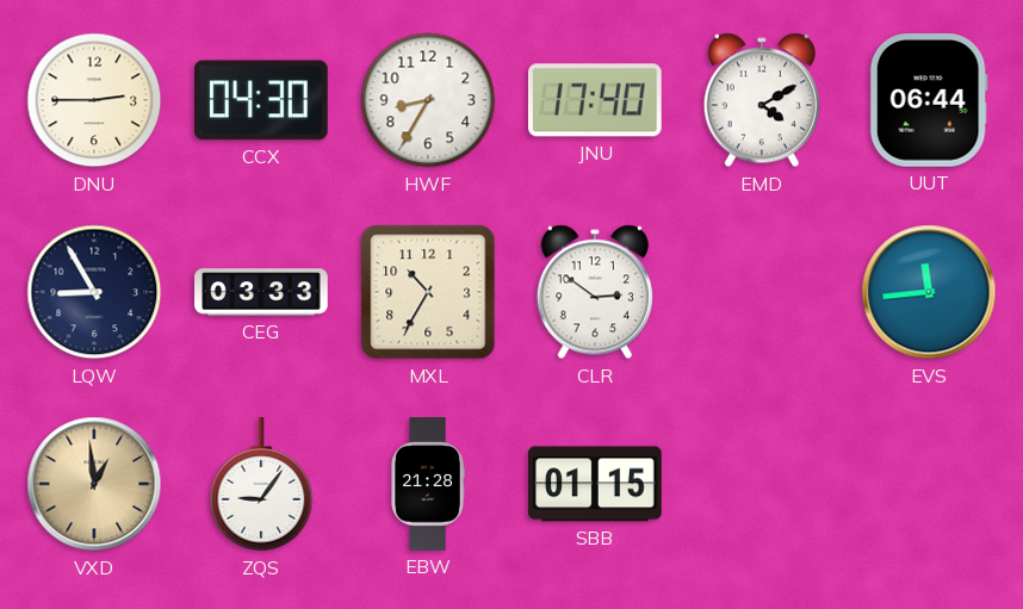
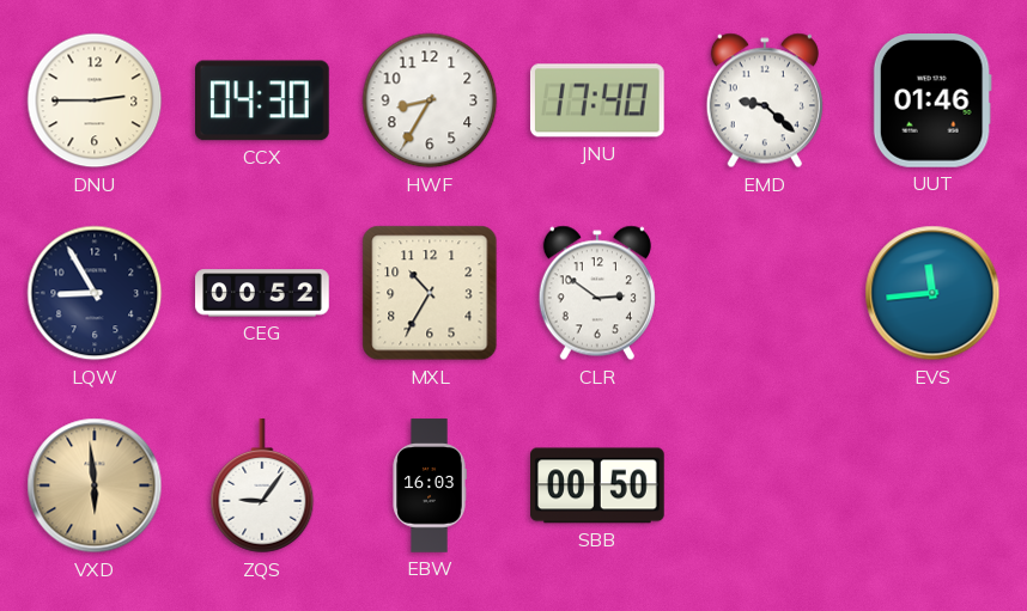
EMD: 4:10 -> 9:22 (765, 100)
UUT: 06:44 -> 01:46 (932, 102)
CEG: 03:33 -> 00:52 (262, 293)
VXD: 12:59 -> 5:59 (95, 485)
EBW: 21:28 -> 16:03 (430, 485)
SBB: 01:15 -> 00:50 (597, 485)
